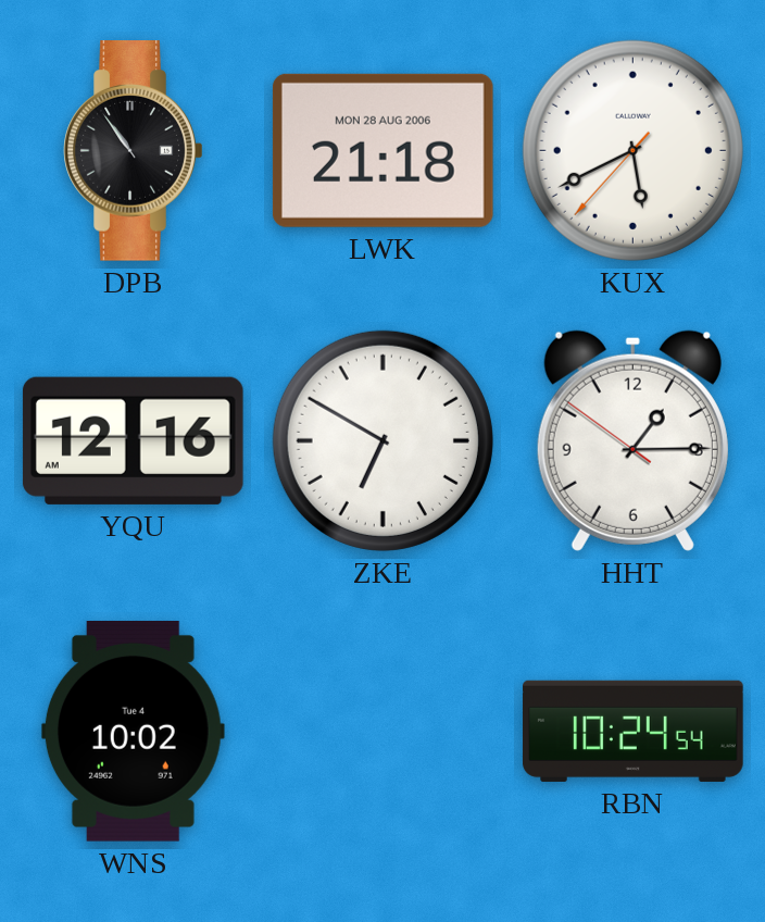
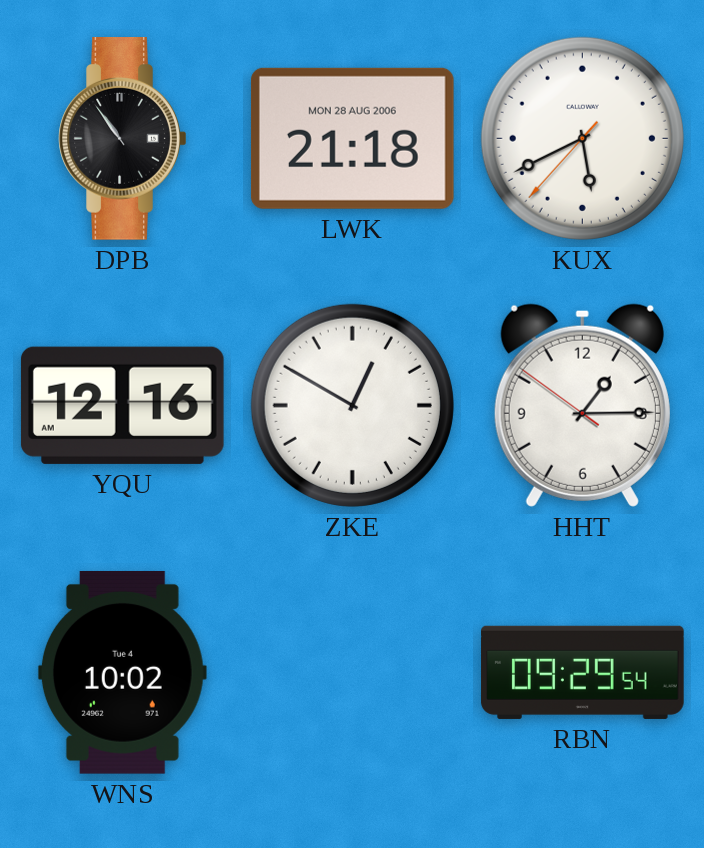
ZKE: 6:50 -> 12:50 (352, 405)
RBN: 10:24 -> 09:29 (583, 672)
